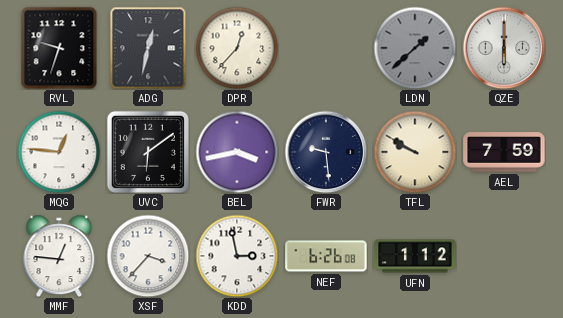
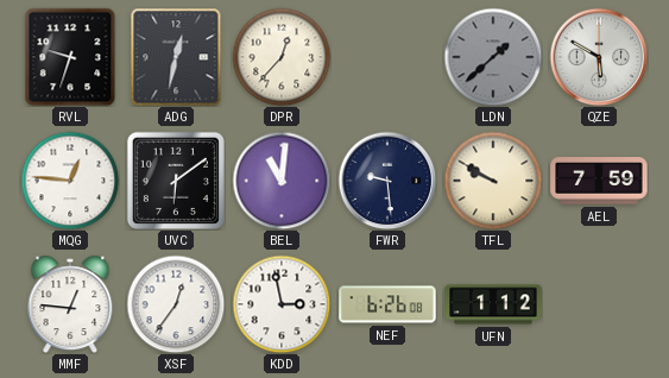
QZE: 6:00 -> 5:50 (599, 57)
BEL: 3:43 -> 11:01 (282, 181)
XSF: 3:37 -> 12:36 (176, 304)
